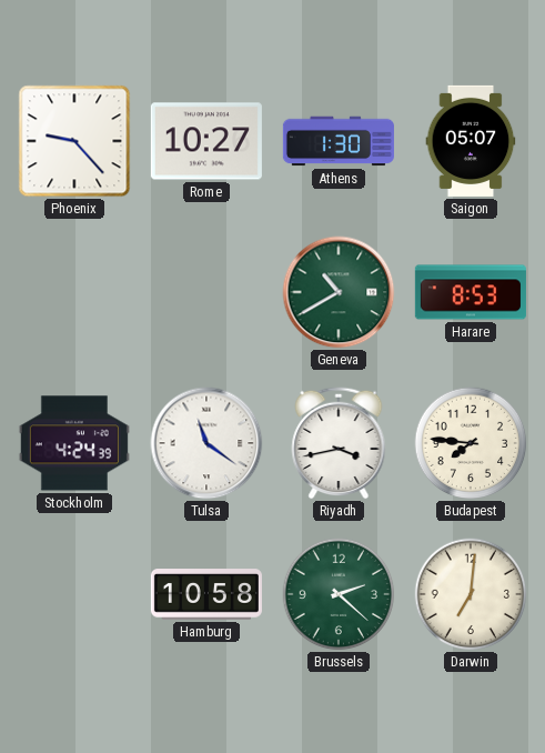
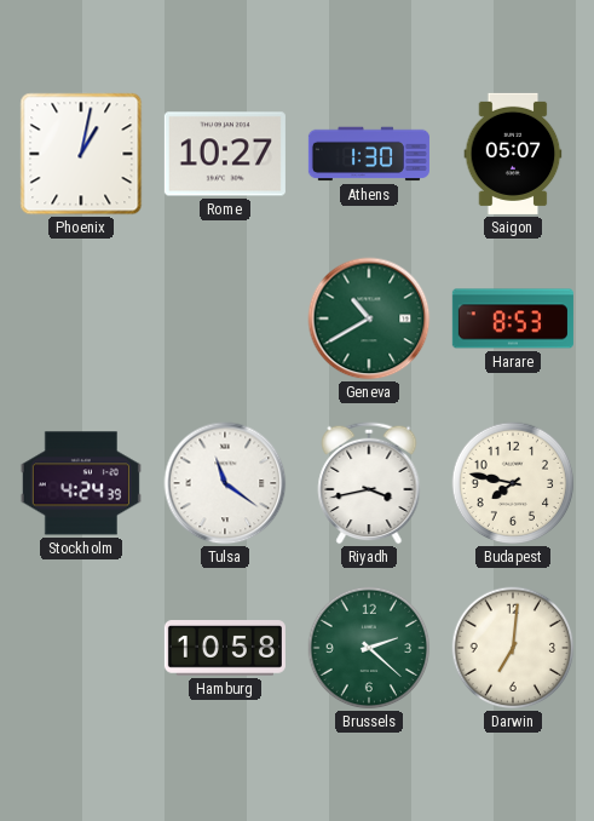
Phoenix: 9:23 -> 1:02 (81, 154)
Budapest: 7:46 -> 7:47 (513, 483)
